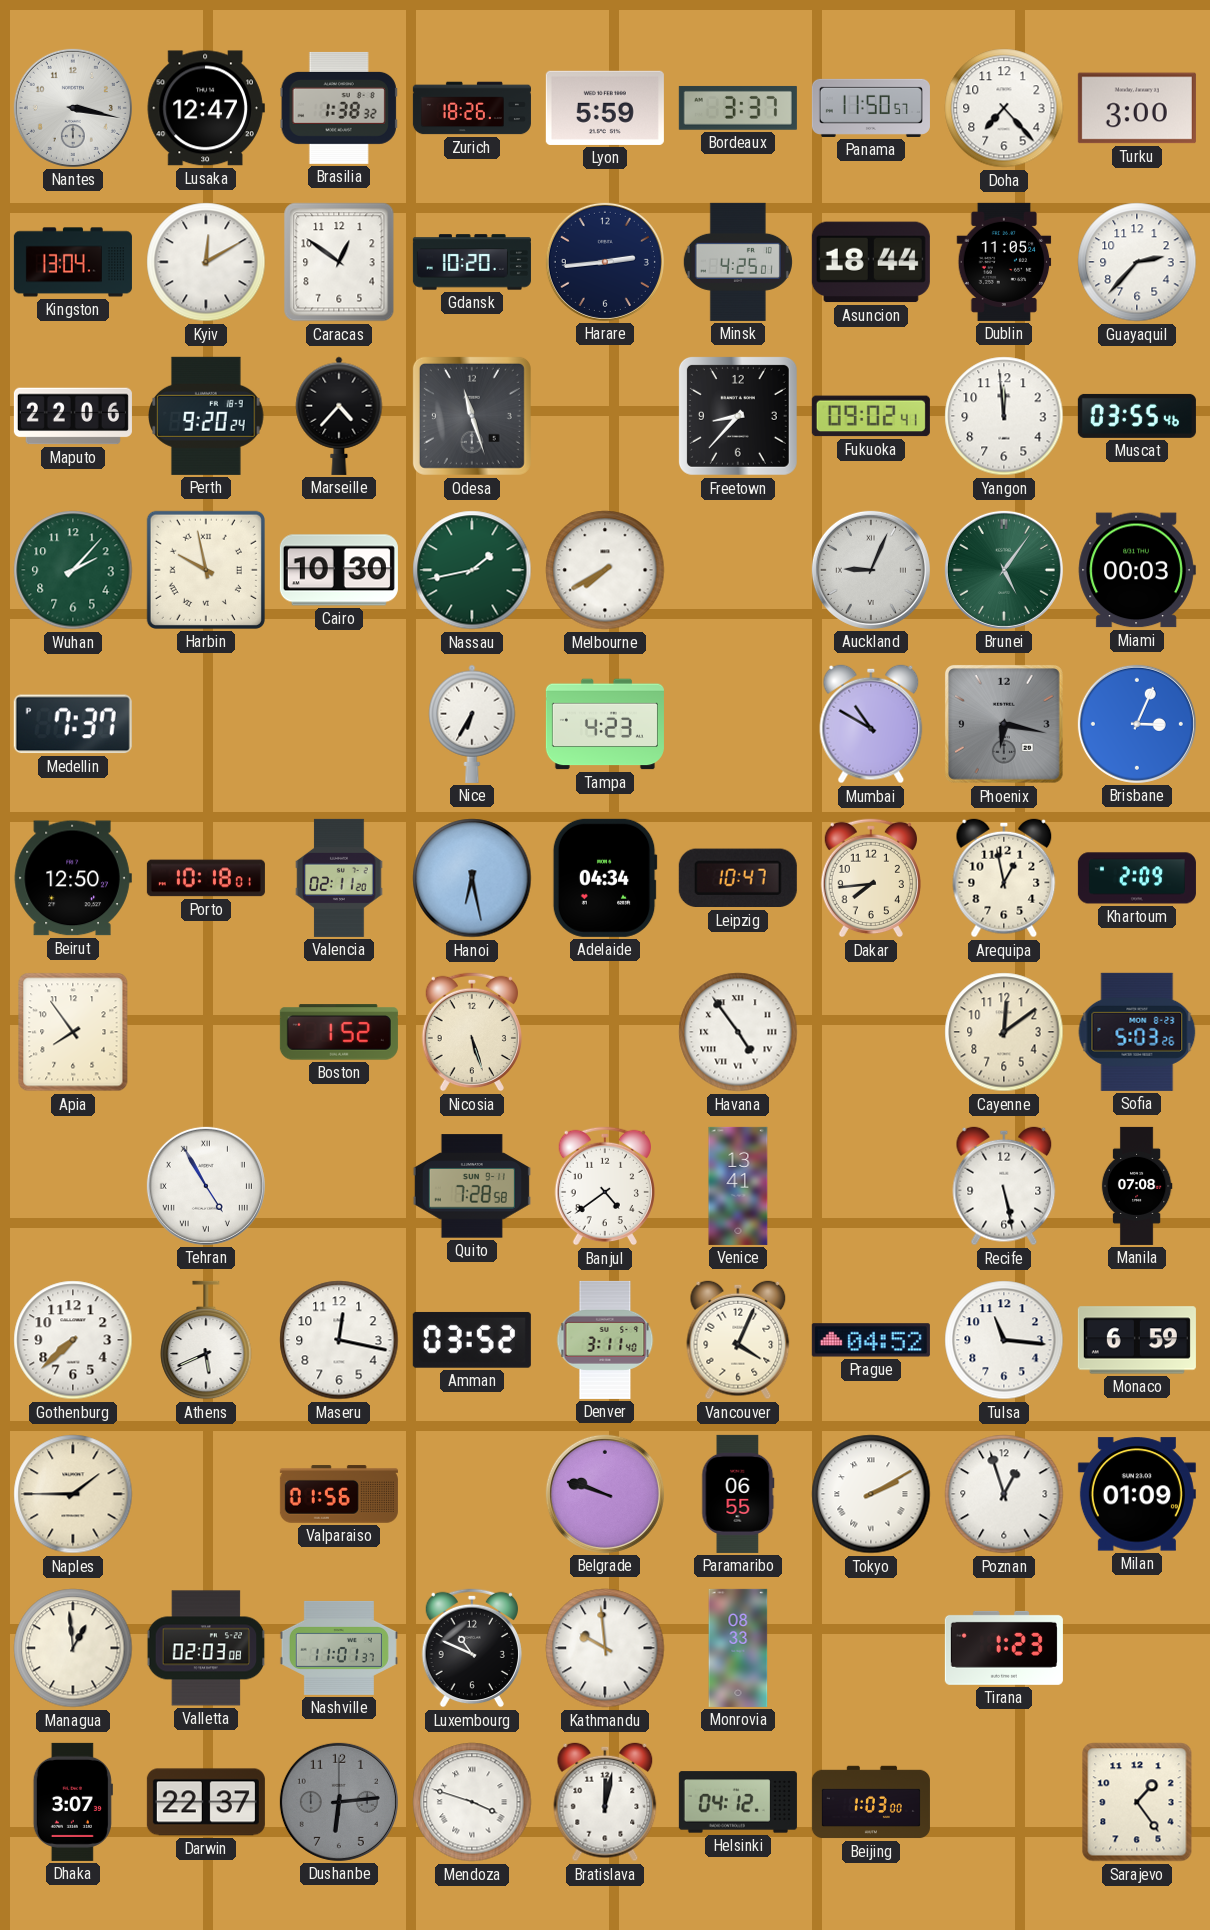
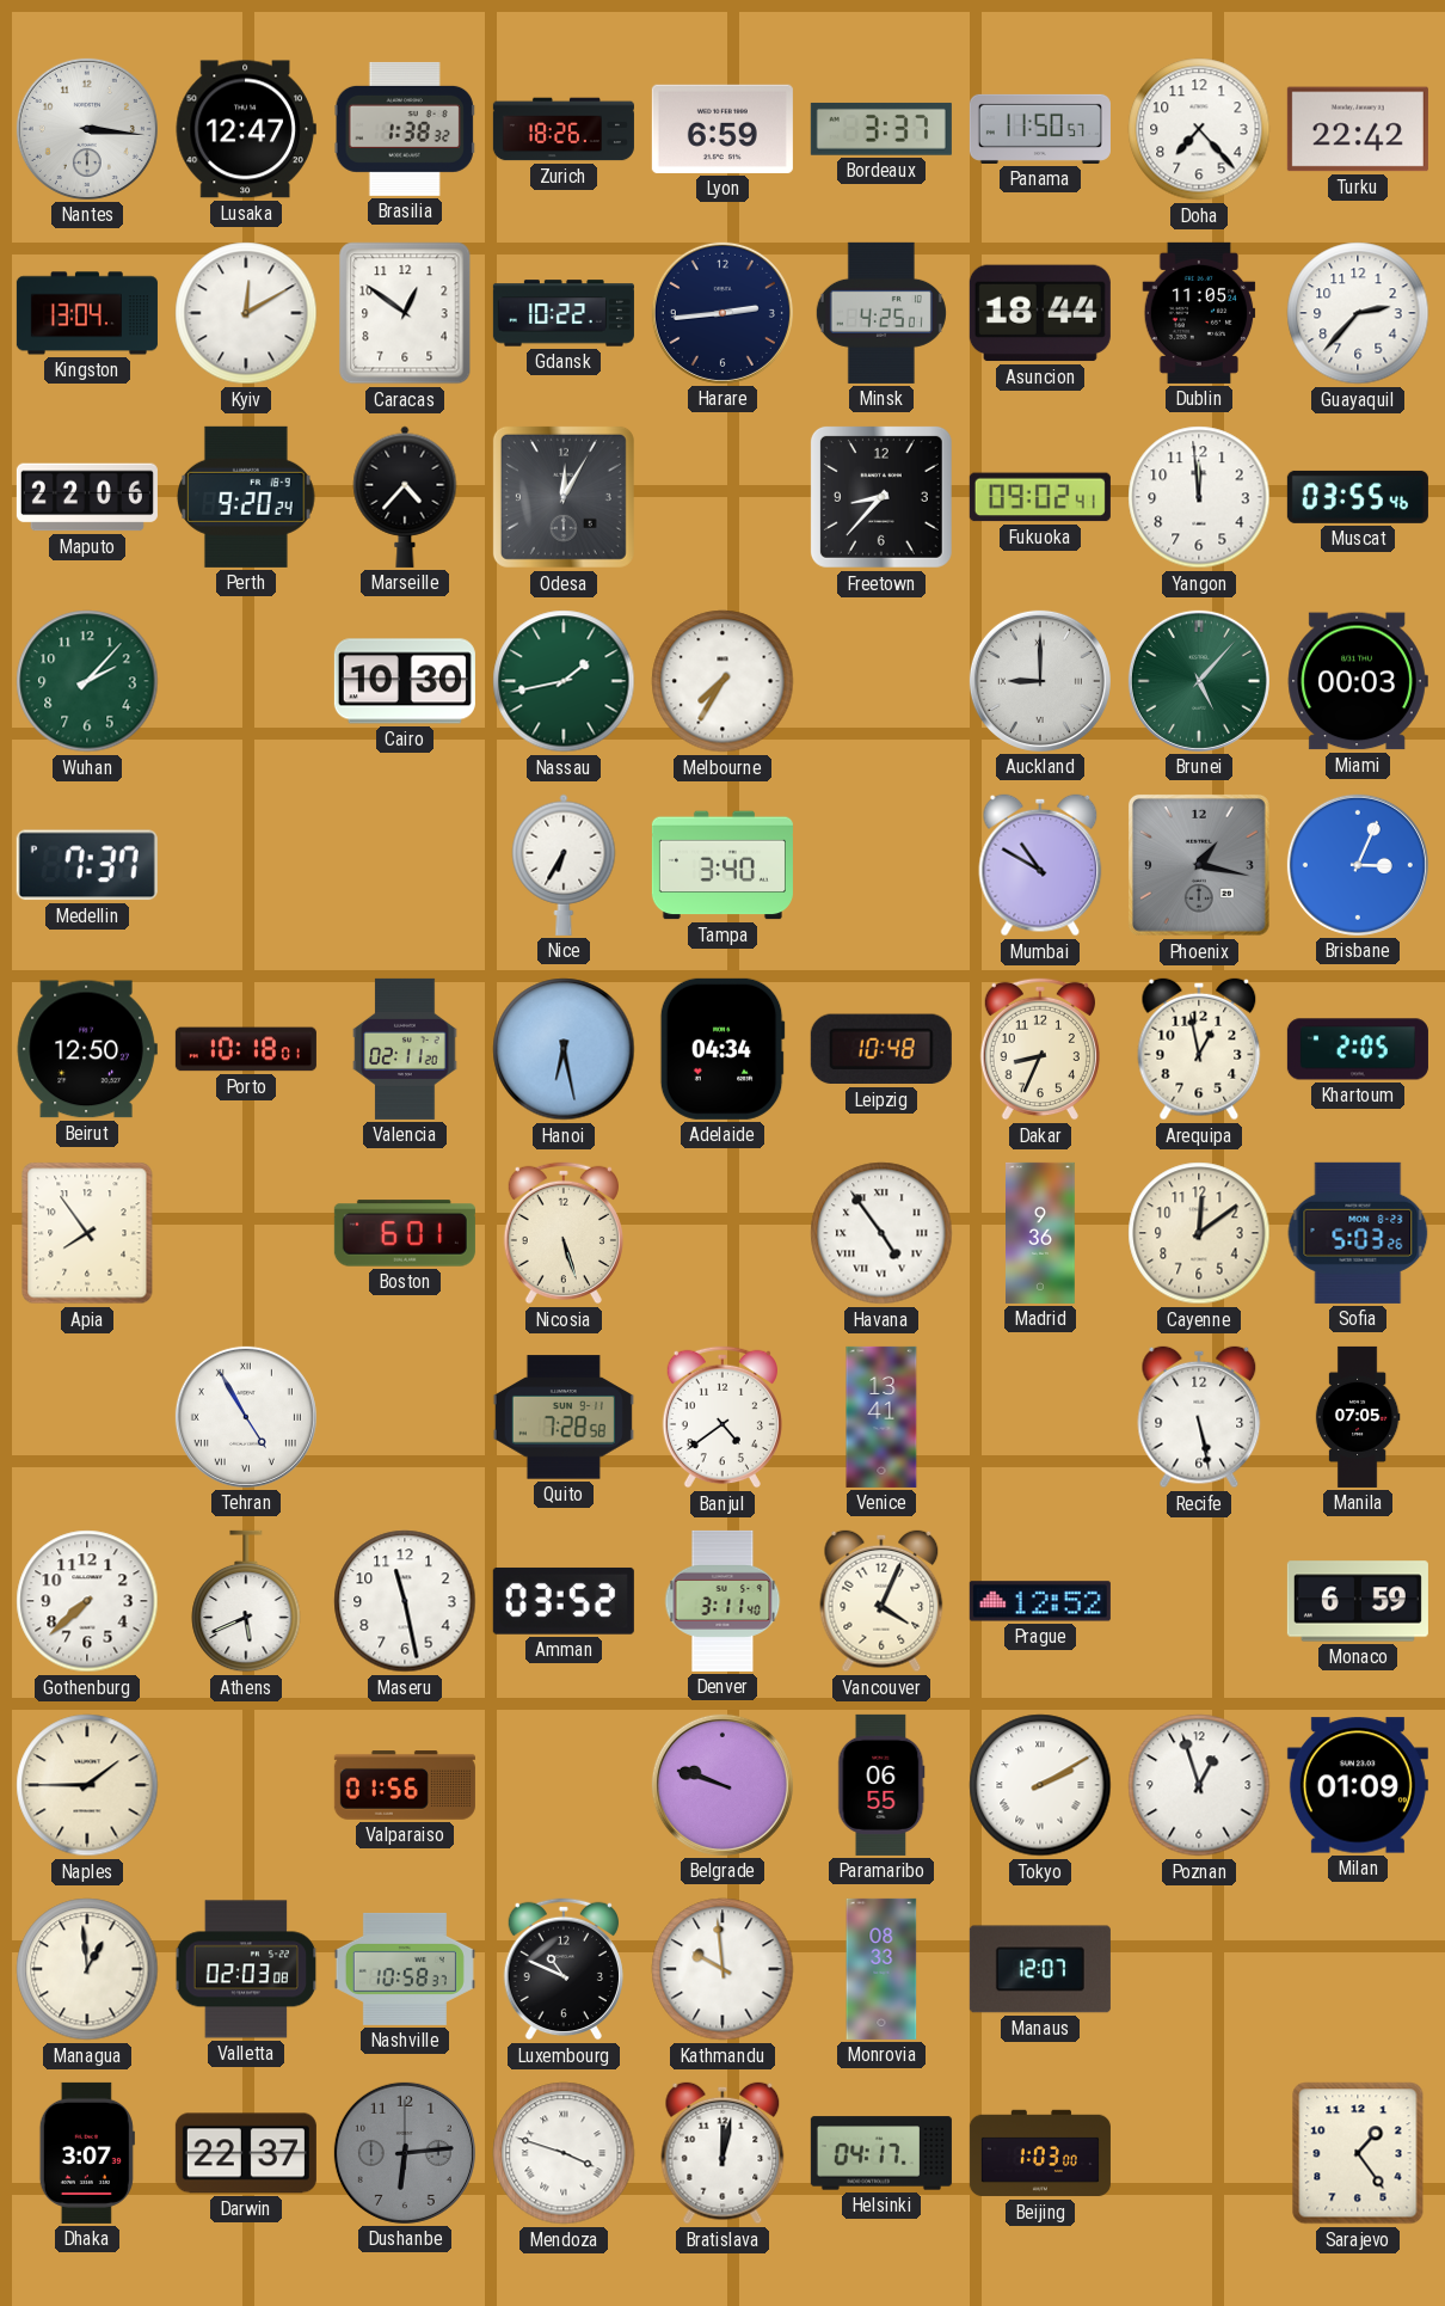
Nantes: 3:17 -> 3:16 (87, 129)
Lyon: 5:59 -> 6:59 (722, 129)
Turku: 3:00 -> 22:42 (1358, 129)
Gdansk: 10:20 -> 10:22 (564, 313)
Odesa: 11:27 -> 12:05 (564, 497)
Harbin: 9:58 -> none (206, 570)
Melbourne: 7:40 -> 7:35 (722, 681)
Auckland: 9:04 -> 9:00 (1040, 681)
Brunei: 5:06 -> 5:07 (1199, 681)
Tampa: 4:23 -> 3:40 (722, 865)
Phoenix: 6:17 -> 1:17 (1200, 866)
Leipzig: 10:47 -> 10:48 (881, 1049)
Dakar: 7:44 -> 8:34 (1040, 1049)
Khartoum: 2:09 -> 2:05 (1358, 1049)
Boston: 1:52 -> 6:01 (405, 1233)
Madrid: none -> 9:36 (1040, 1233)
Manila: 07:08 -> 07:05 (1358, 1417)
Maseru: 12:17 -> 11:28 (405, 1601)
Prague: 04:52 -> 12:52 (1040, 1601)
Tulsa: 11:16 -> none (1004, 1340)
Nashville: 11:01 -> 10:58 (405, 1969)
Manaus: none -> 12:07 (1040, 1969)
Tirana: 1:23 -> none (1004, 1648)
Helsinki: 04:12 -> 04:17 (881, 2153)
